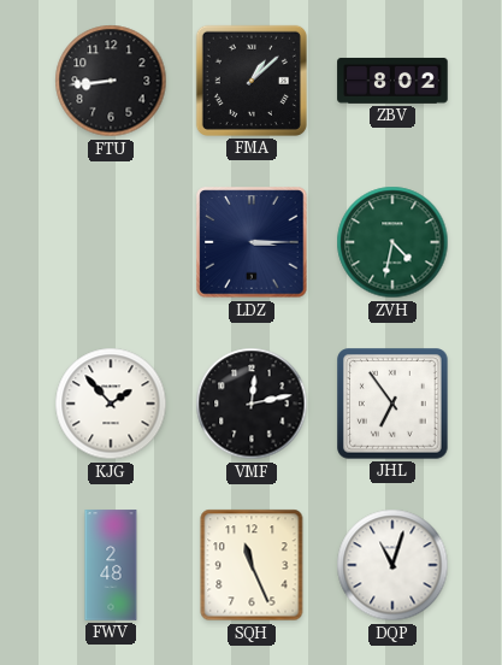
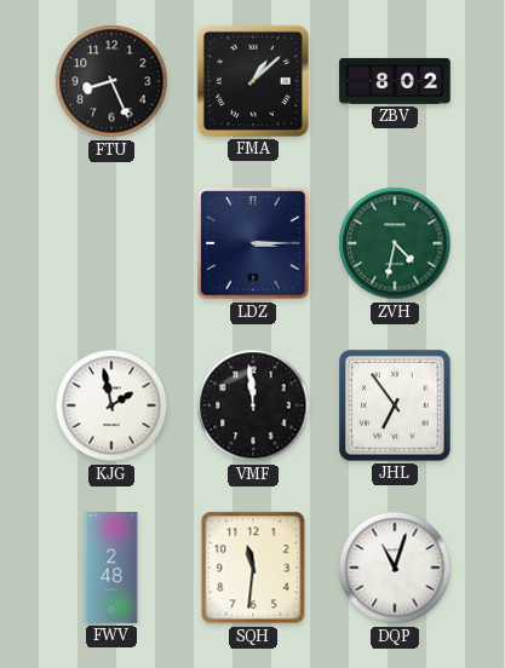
FTU: 8:44 -> 8:26 (111, 81)
KJG: 1:53 -> 1:58 (111, 405)
VMF: 12:13 -> 11:59 (253, 405)
SQH: 11:26 -> 11:31 (253, 568)
